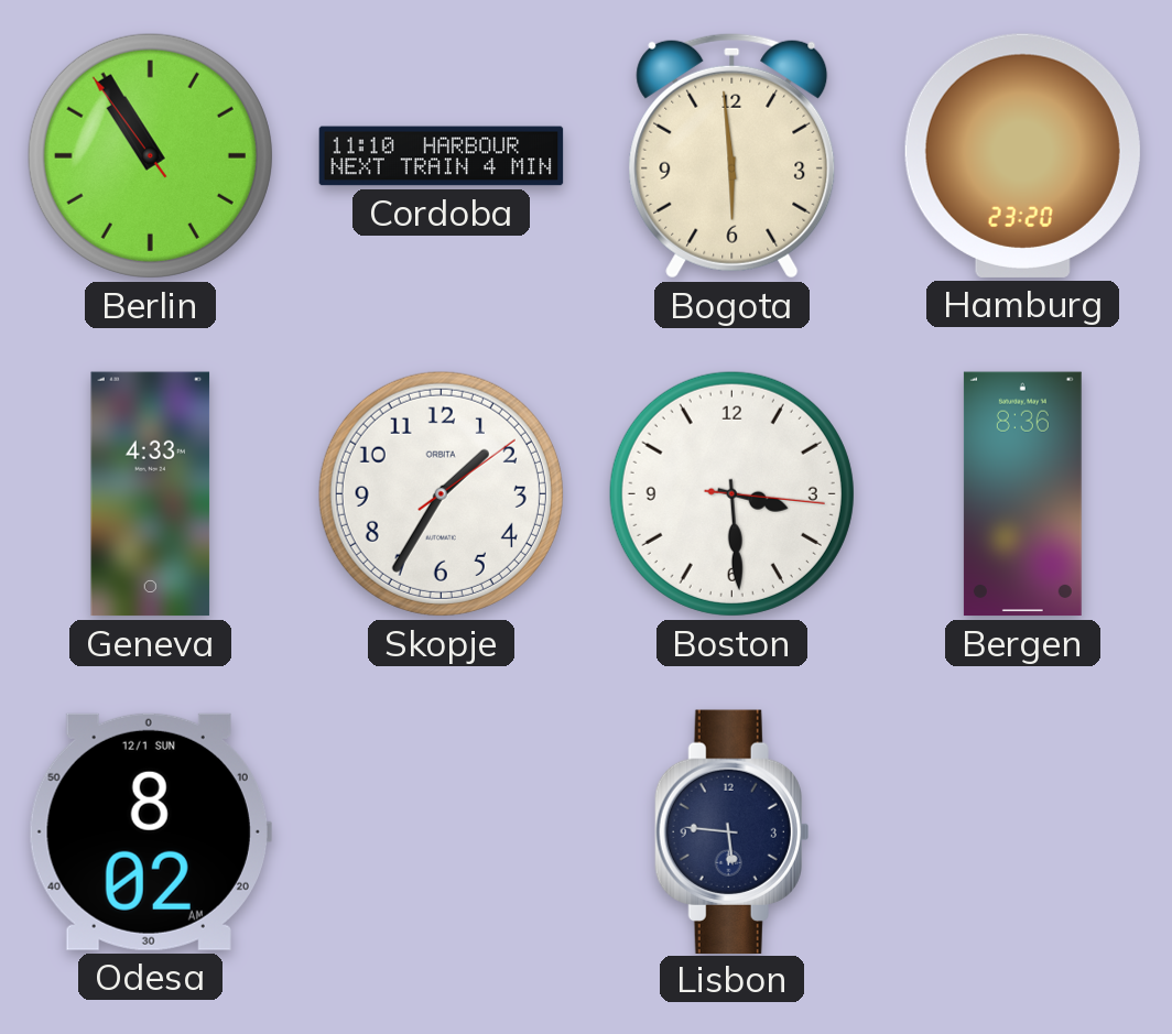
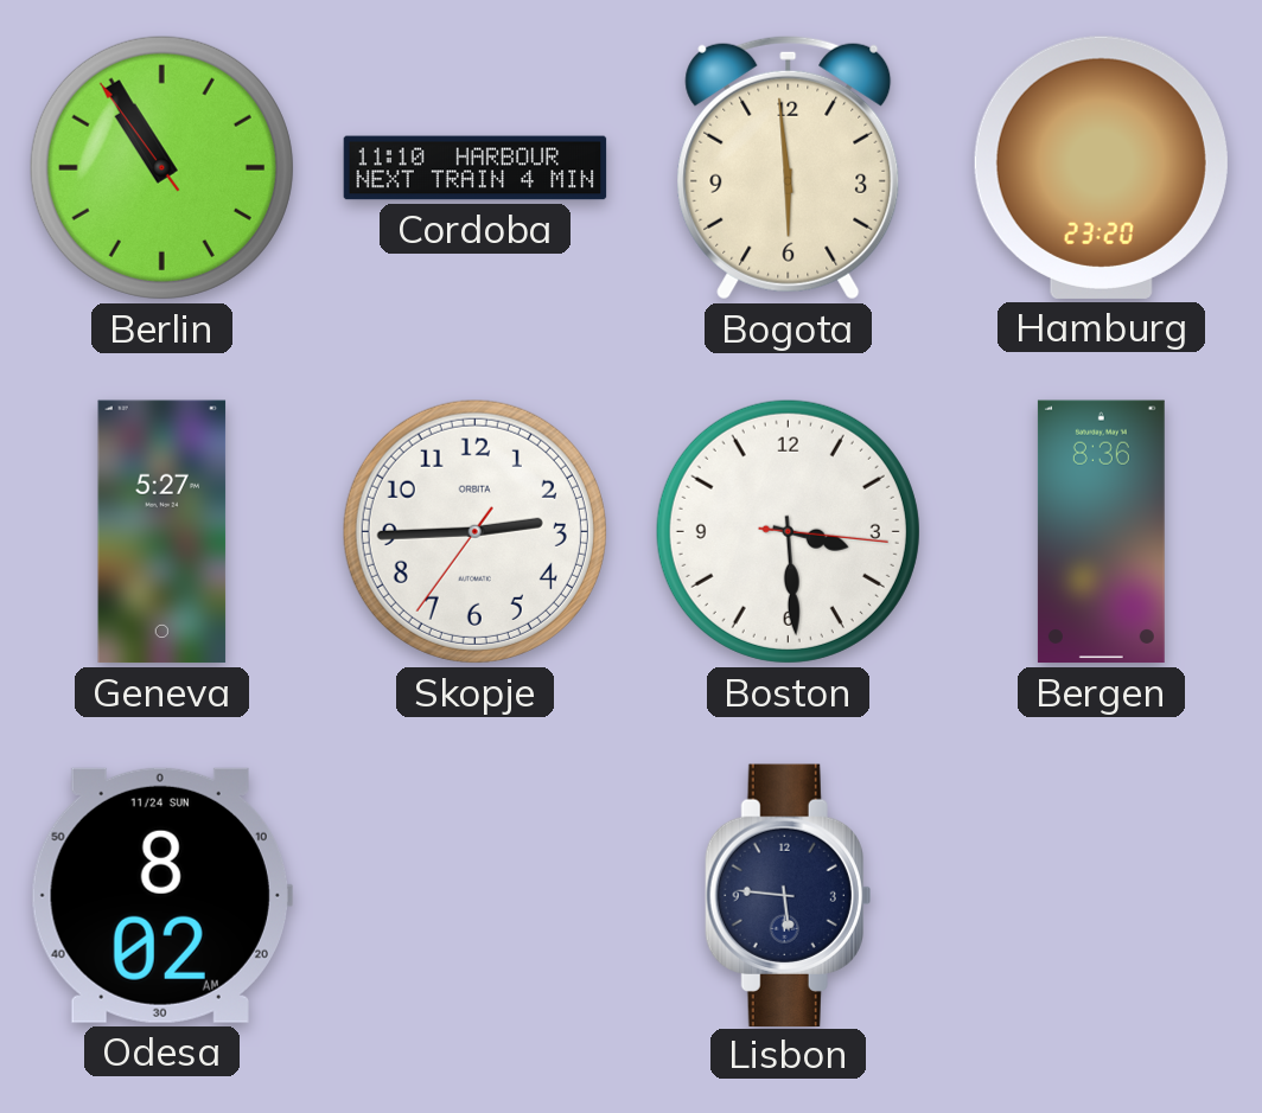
Geneva: 4:33 -> 5:27 (162, 532)
Skopje: 1:35 -> 2:44 (474, 531)
Odesa date: 12/1 SUN -> 11/24 SUN (161, 895)
